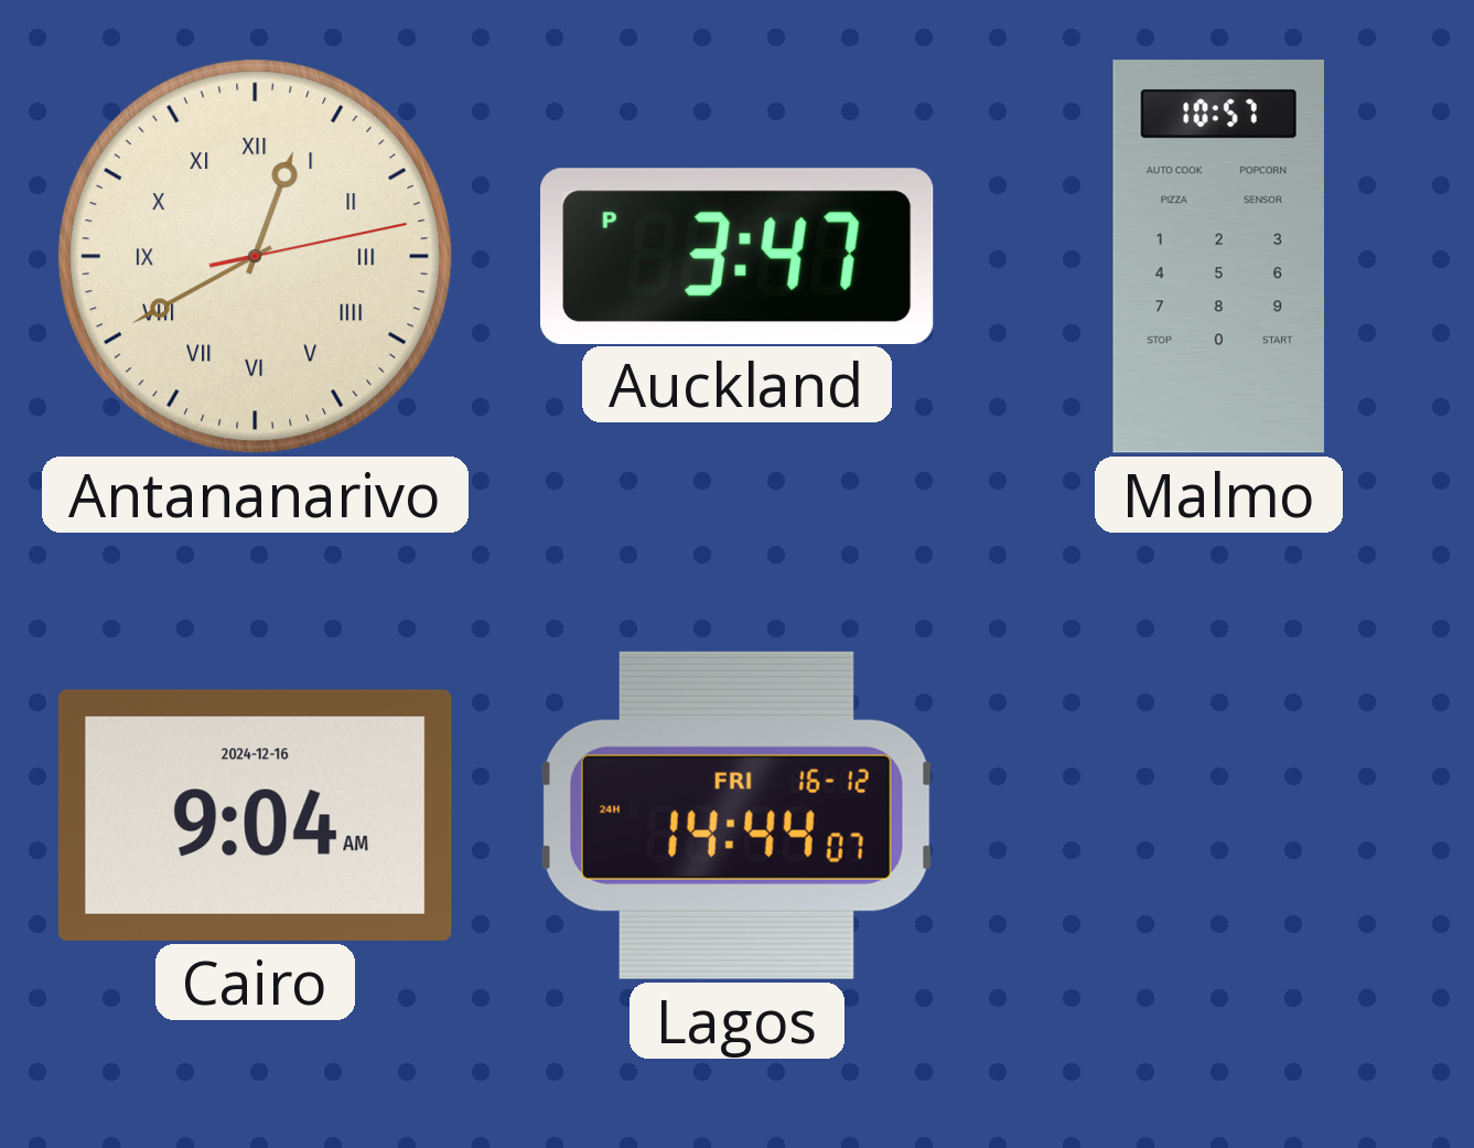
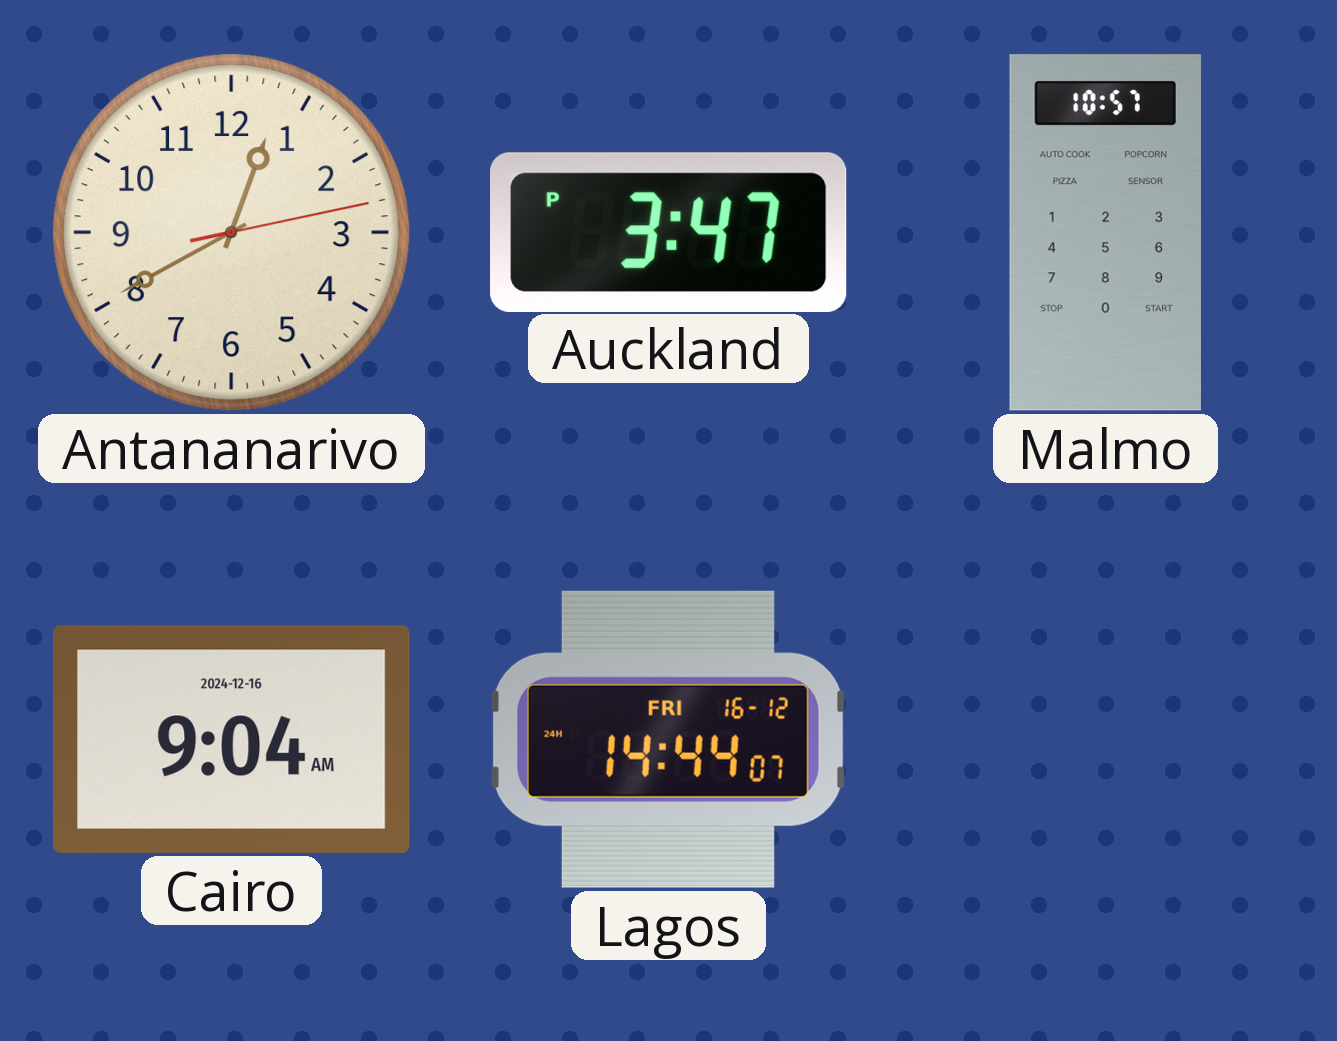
Antananarivo numerals: Roman -> Arabic (231, 232)
